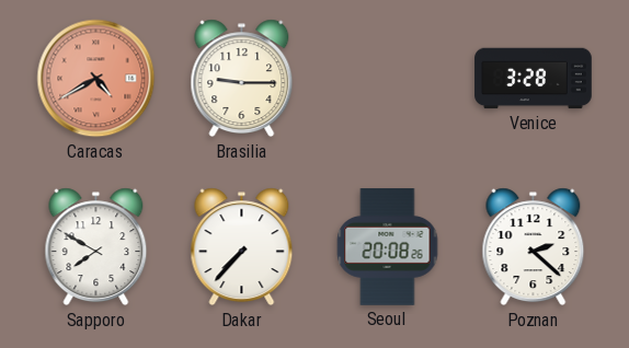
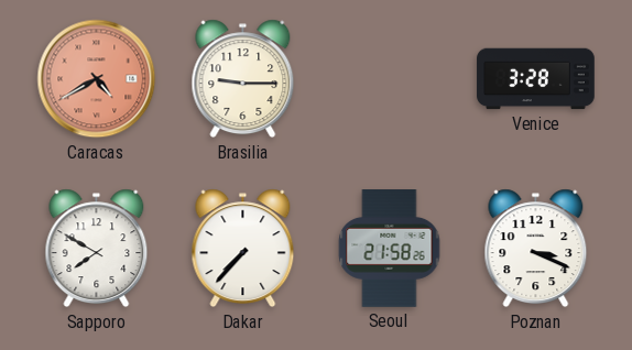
Seoul: 20:08 -> 21:58 (390, 249)
Poznan: 2:22 -> 3:19 (536, 249)
